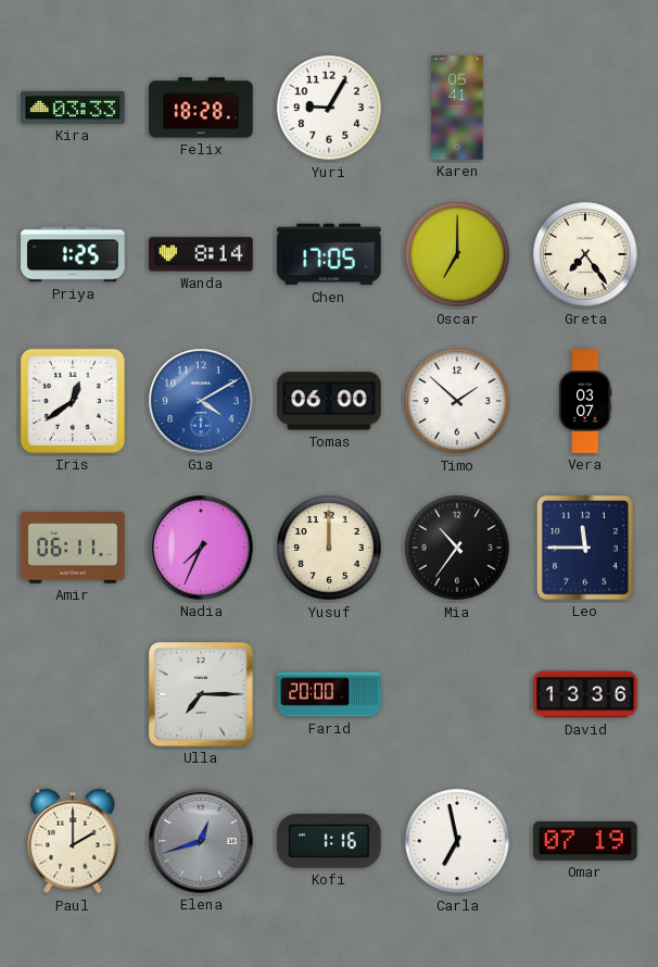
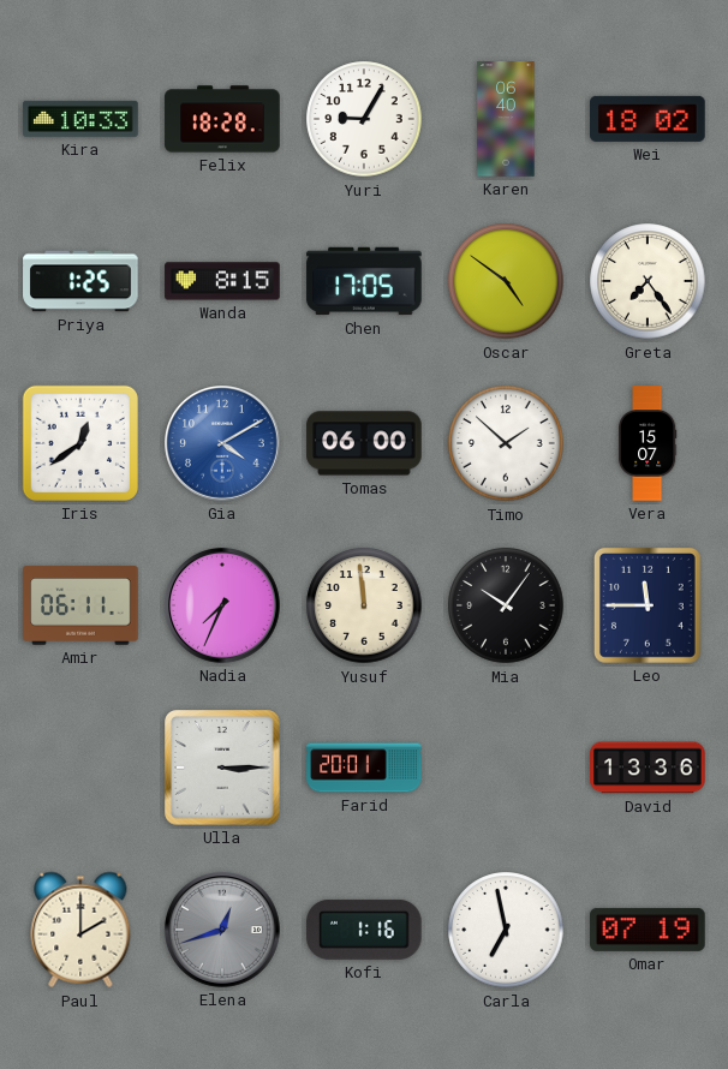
Kira: 03:33 -> 10:33 (80, 119)
Karen: 05:41 -> 06:40 (506, 119)
Wei: none -> 18:02 (648, 119)
Wanda: 8:14 -> 8:15 (222, 281)
Oscar: 7:00 -> 4:51 (506, 281)
Vera: 03:07 -> 15:07 (648, 443)
Yusuf: 12:00 -> 11:59 (364, 605)
Mia: 10:36 -> 10:06 (506, 605)
Ulla: 7:15 -> 3:15 (222, 768)
Farid: 20:00 -> 20:01 (364, 768)
